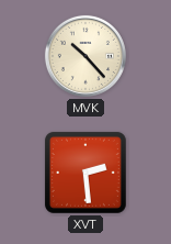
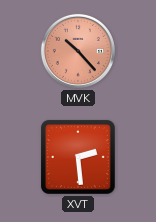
MVK dial: cream -> salmon (78, 51)
